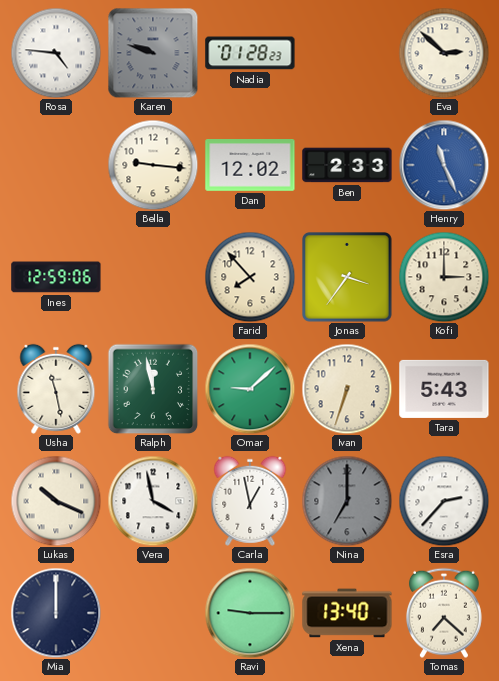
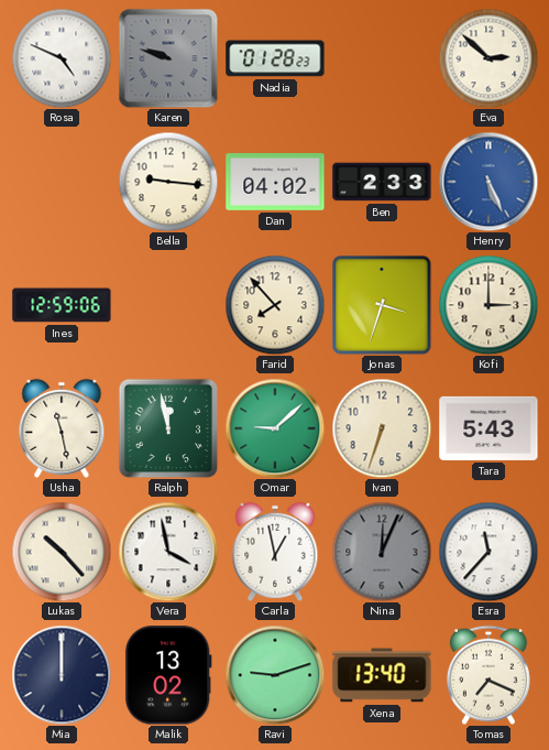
Rosa: 4:46 -> 4:49 (62, 58)
Dan: 12:02 -> 04:02 (275, 183)
Henry: 11:26 -> 5:26 (488, 182)
Jonas: 3:36 -> 3:33 (383, 306)
Lukas: 10:19 -> 10:23 (62, 552)
Nina: 7:00 -> 12:04 (382, 552)
Esra: 2:37 -> 11:37 (488, 552)
Malik: none -> 13:02 (168, 675)
Ravi: 9:15 -> 9:12 (275, 675)
Tomas: 7:22 -> 7:19 (488, 675)
